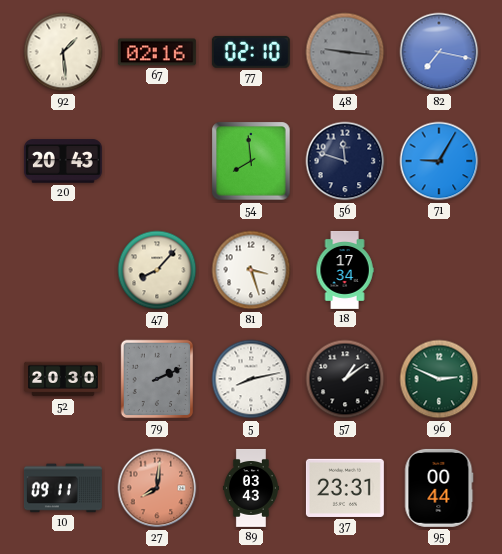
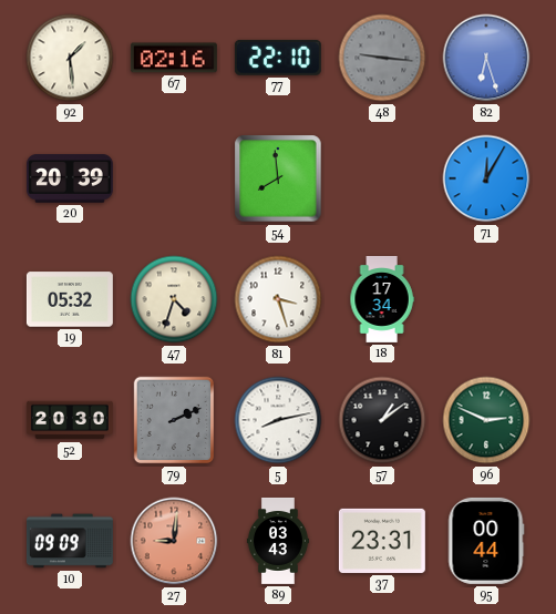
77: 02:10 -> 22:10 (278, 58)
82: 7:17 -> 6:27 (486, 58)
20: 20:43 -> 20:39 (70, 178)
56: 11:48 -> none (345, 161)
71: 9:05 -> 12:05 (486, 178)
19: none -> 05:32 (70, 299)
47: 8:07 -> 4:33 (174, 299)
10: 09:11 -> 09:09 (70, 541)
27: 8:01 -> 9:01 (174, 541)
